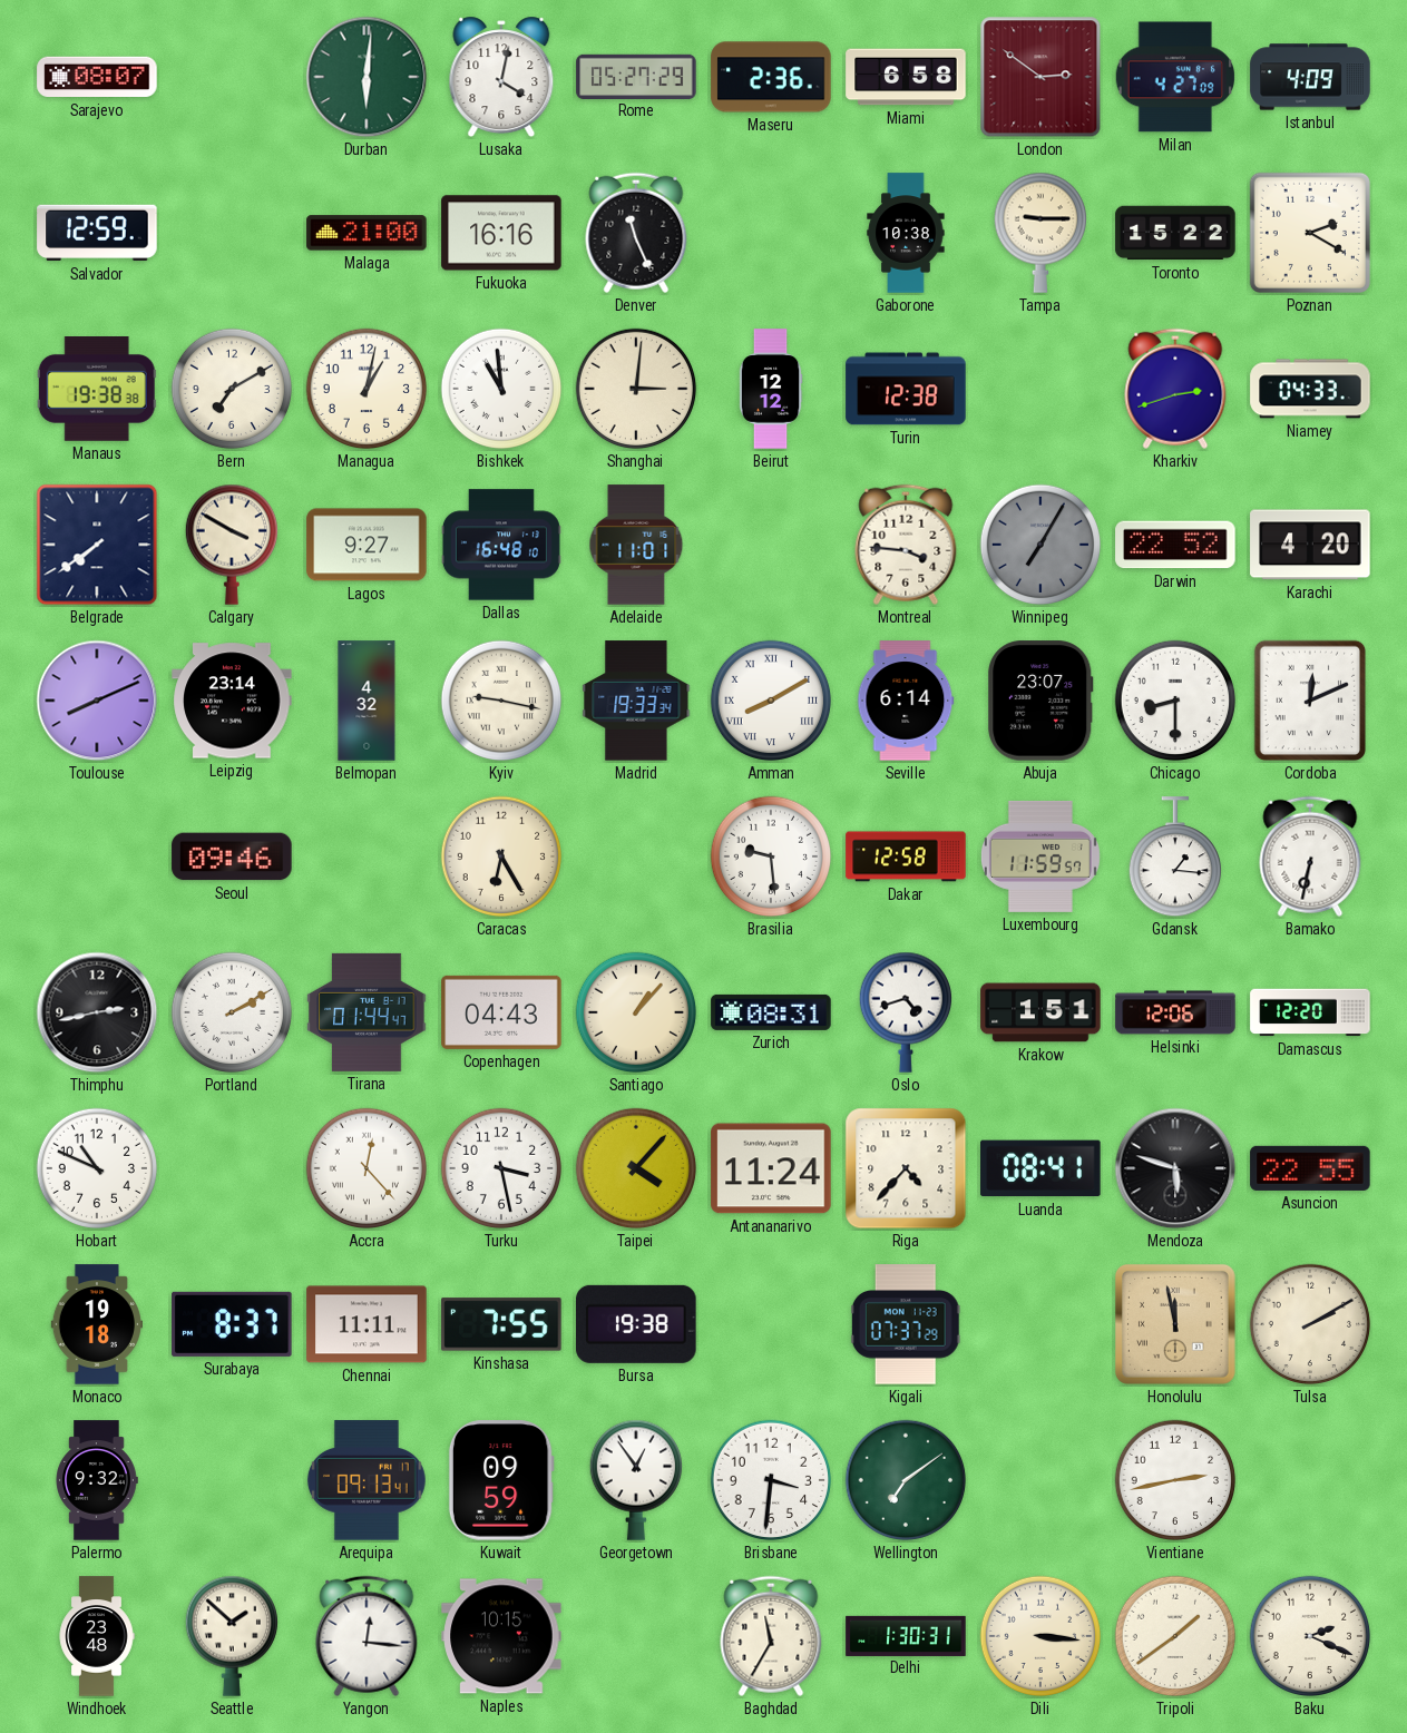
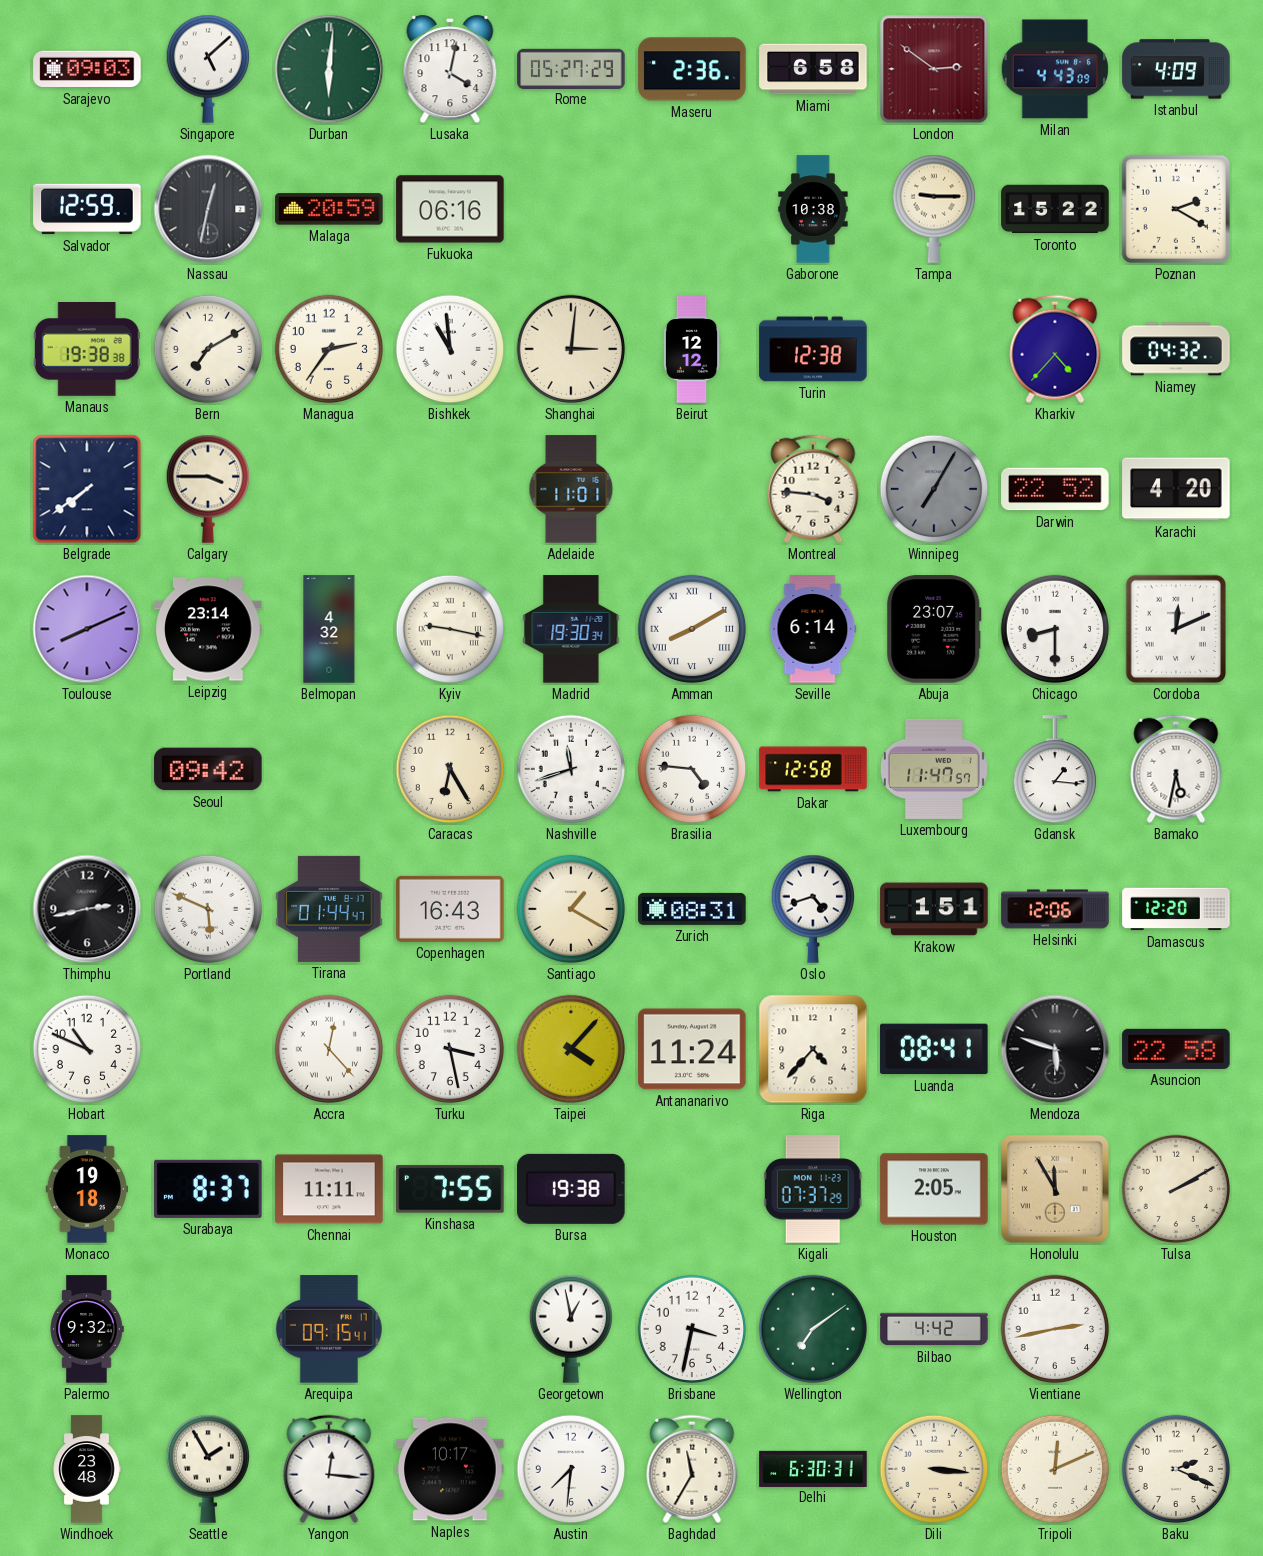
Sarajevo: 08:07 -> 09:03 (87, 69)
Singapore: none -> 5:08 (207, 69)
Milan: 4:27 -> 4:43 (1054, 69)
Nassau: none -> 12:32 (208, 209)
Malaga: 21:00 -> 20:59 (329, 209)
Fukuoka: 16:16 -> 06:16 (450, 209)
Denver: 11:26 -> none (636, 233)
Managua: 1:02 -> 2:36 (329, 349)
Kharkiv: 2:42 -> 4:37 (1055, 349)
Niamey: 04:33 -> 04:32 (1176, 349)
Calgary: 3:50 -> 3:45 (207, 489)
Lagos: 9:27 -> none (367, 545)
Dallas: 16:48 -> none (501, 545)
Madrid: 19:33 -> 19:30 (571, 629)
Seoul: 09:46 -> 09:42 (208, 769)
Nashville: none -> 11:42 (571, 769)
Brasilia: 9:29 -> 4:46 (692, 769)
Luxembourg: 11:59 -> 11:47 (934, 769)
Bamako: 6:32 -> 5:32 (1176, 769)
Portland: 2:10 -> 5:49 (208, 909)
Copenhagen: 04:43 -> 16:43 (450, 909)
Santiago: 1:07 -> 1:20 (571, 909)
Asuncion: 22:55 -> 22:58 (1176, 1049)
Houston: none -> 2:05 (934, 1189)
Honolulu: 11:58 -> 11:55 (1055, 1189)
Arequipa: 09:13 -> 09:15 (329, 1329)
Kuwait: 09:59 -> none (501, 1480)
Georgetown: 12:54 -> 12:58 (570, 1329)
Brisbane: 3:31 -> 3:32 (692, 1329)
Bilbao: none -> 4:42 (934, 1329)
Seattle: 1:52 -> 1:55 (207, 1469)
Naples: 10:15 -> 10:17 (450, 1469)
Austin: none -> 7:31 (571, 1469)
Delhi: 1:30 -> 6:30 (813, 1468)
Tripoli: 1:39 -> 12:11 (1055, 1469)
